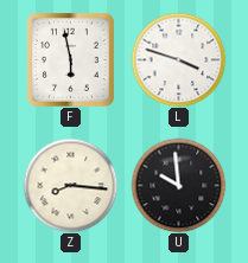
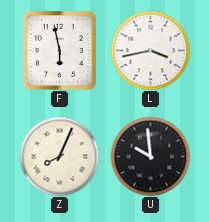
L: 3:48 -> 3:43 (150, 50)
Z: 8:16 -> 8:04 (59, 156)
